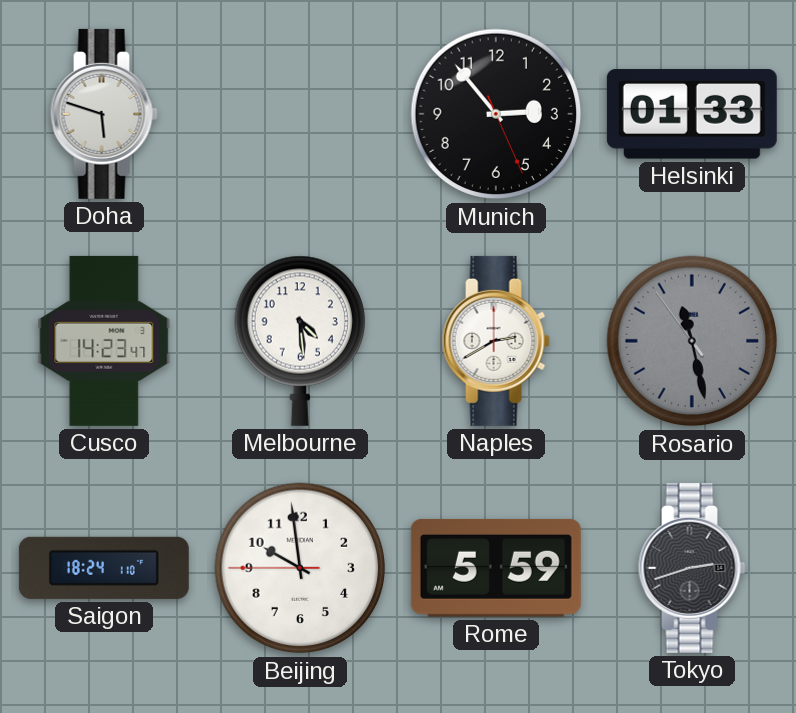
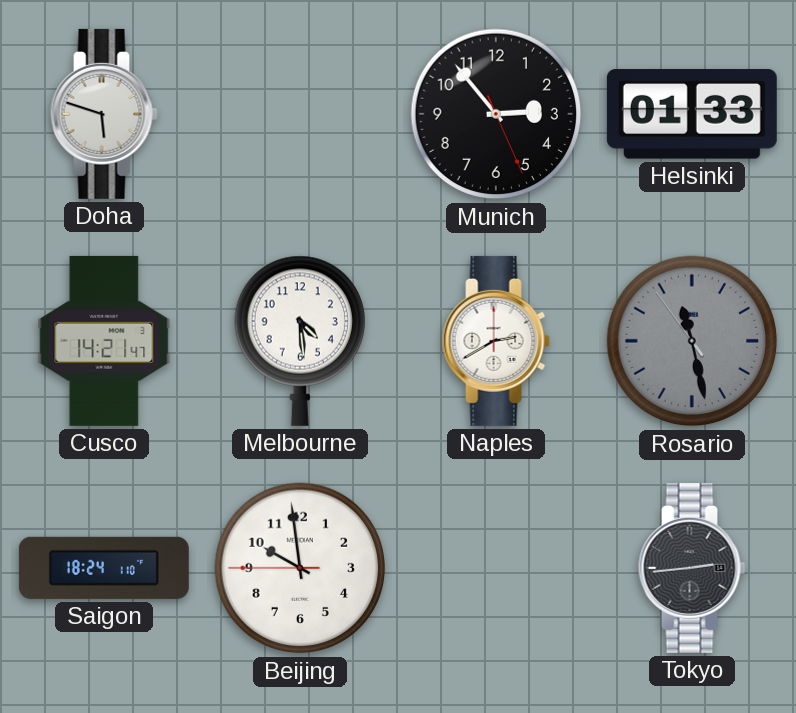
Cusco: 14:23 -> 14:21 (104, 341)
Rome: 5:59 -> none (496, 568)
Tokyo: 2:42 -> 2:44 (692, 568)
